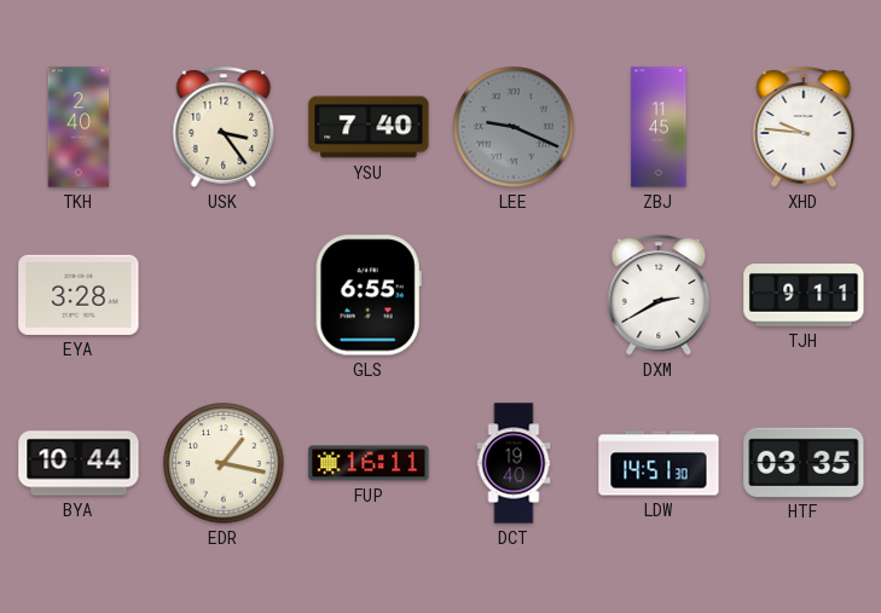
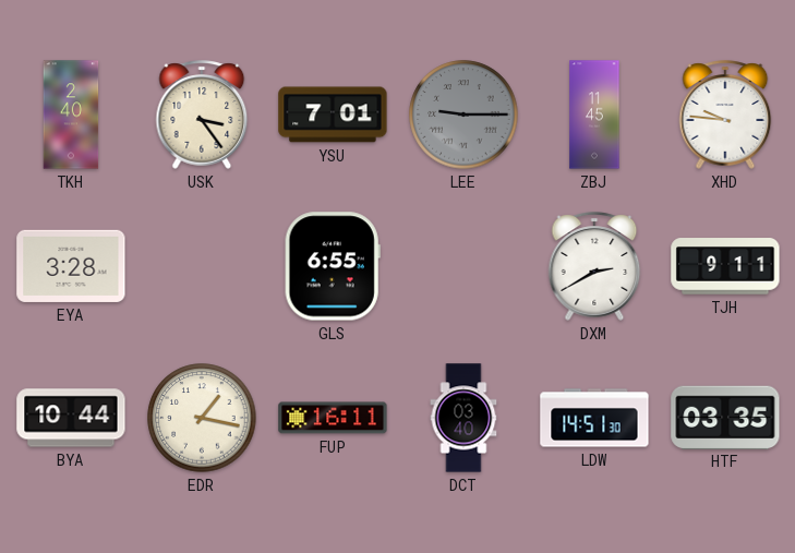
YSU: 7:40 -> 7:01 (333, 115)
LEE: 9:19 -> 9:15 (463, 115)
DCT: 19:40 -> 03:40 (463, 418)
